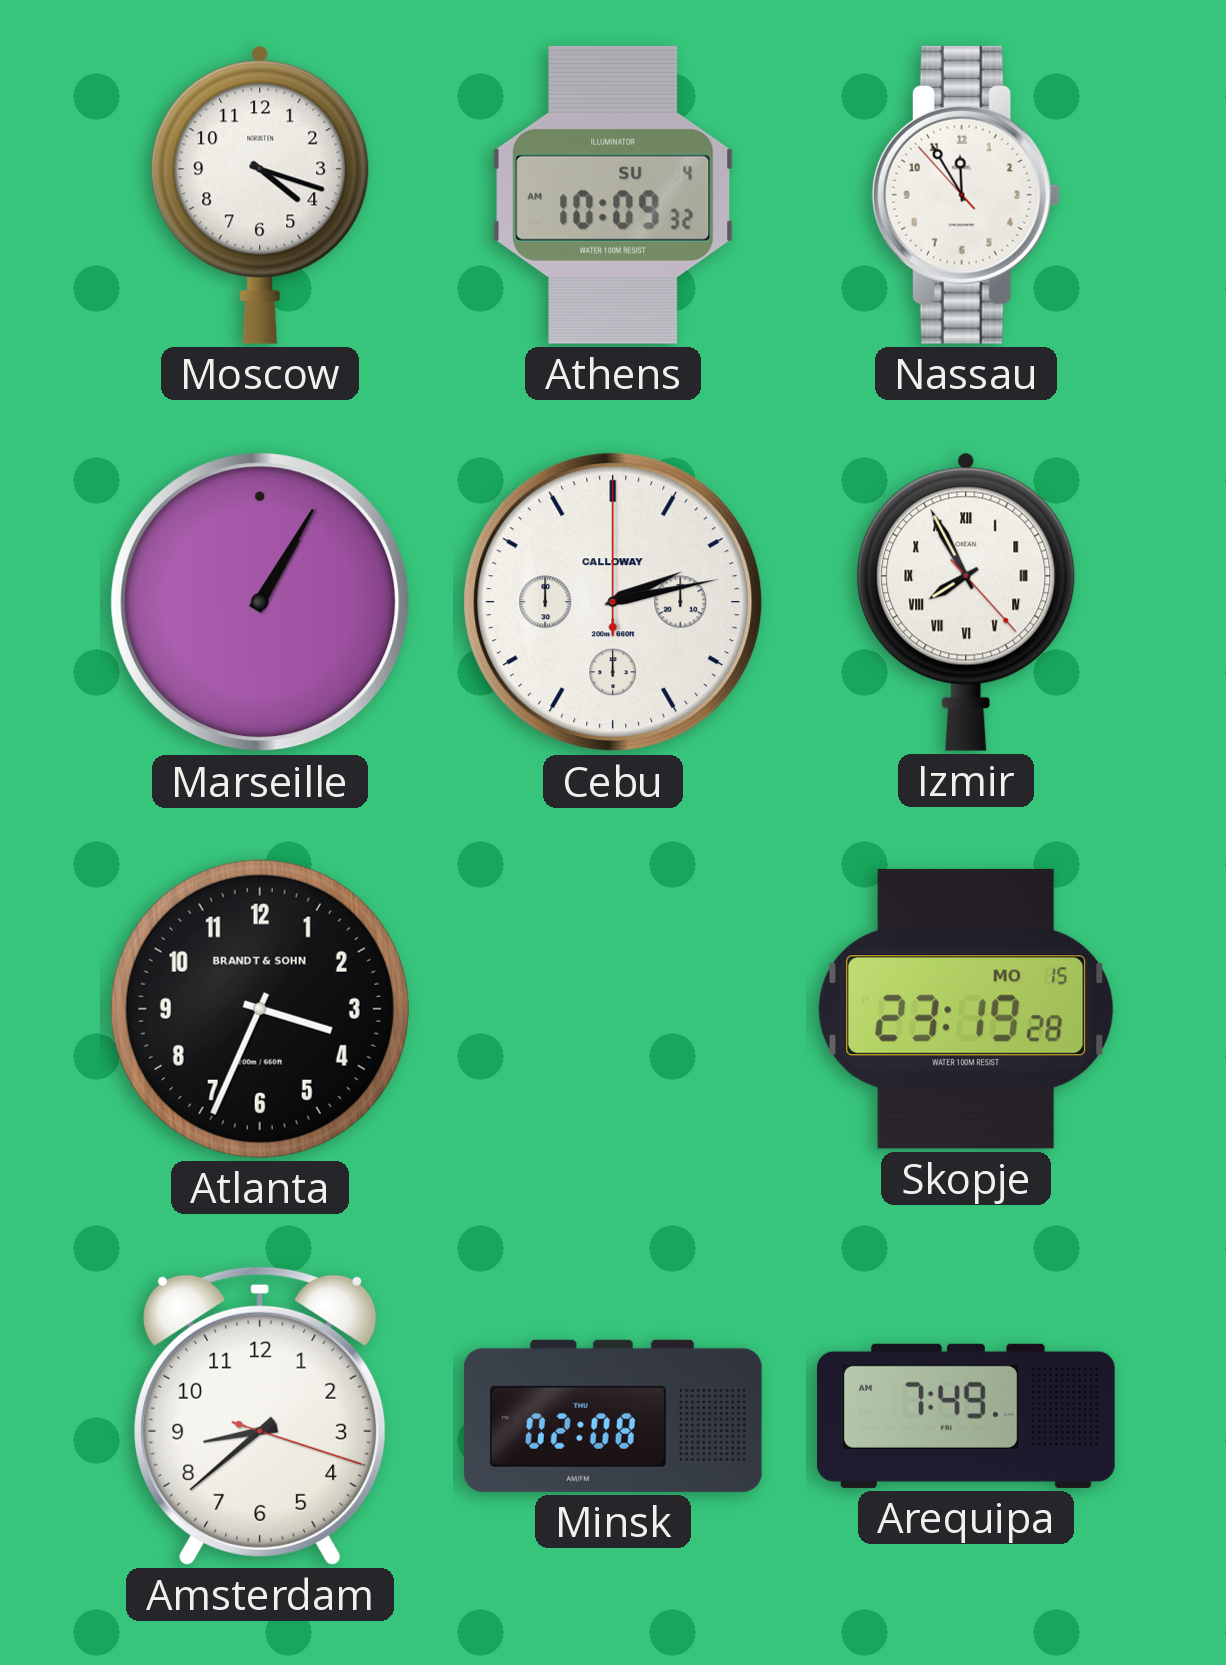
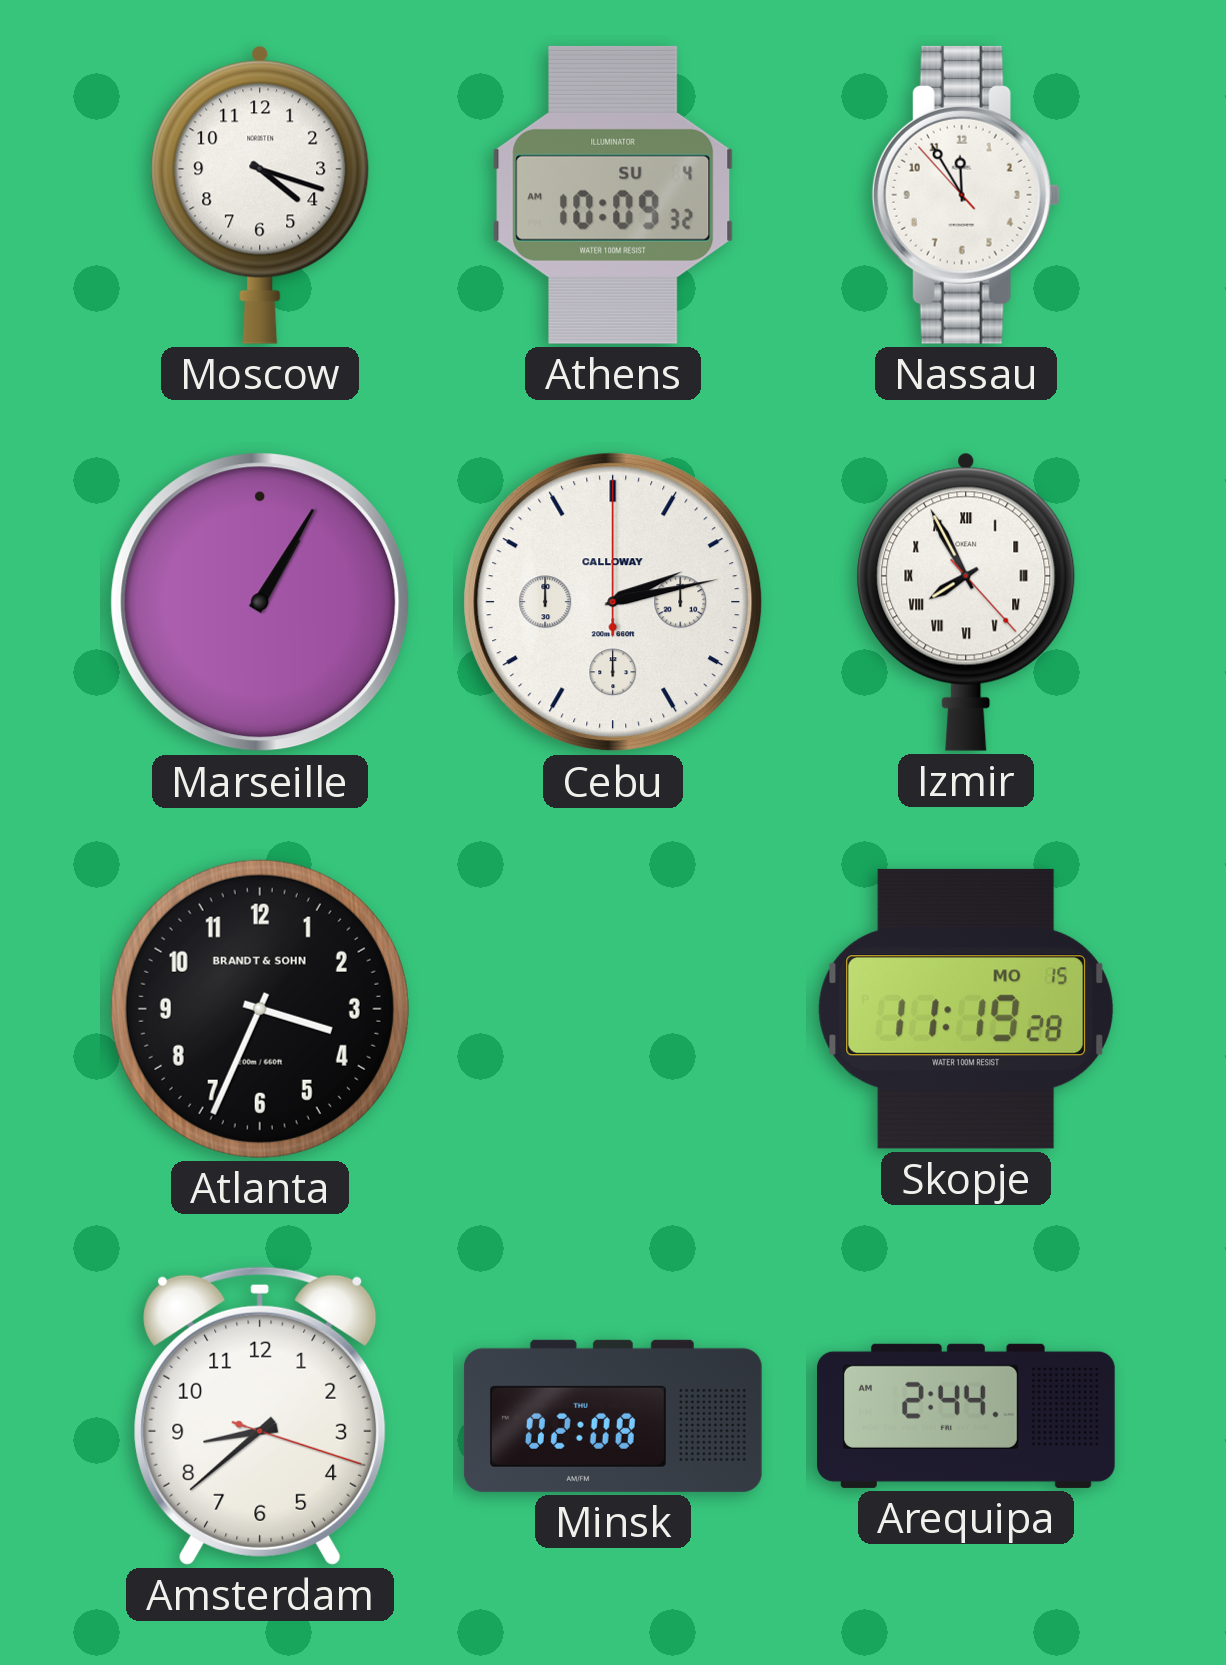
Skopje: 23:19 -> 11:19 (965, 1009)
Arequipa: 7:49 -> 2:44 (967, 1416)
